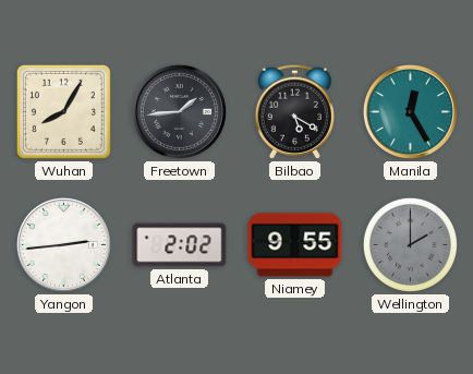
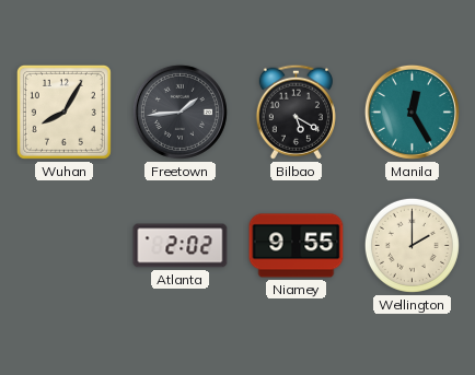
Yangon: 2:44 -> none (63, 244)
Wellington dial: grey -> cream (412, 245)
